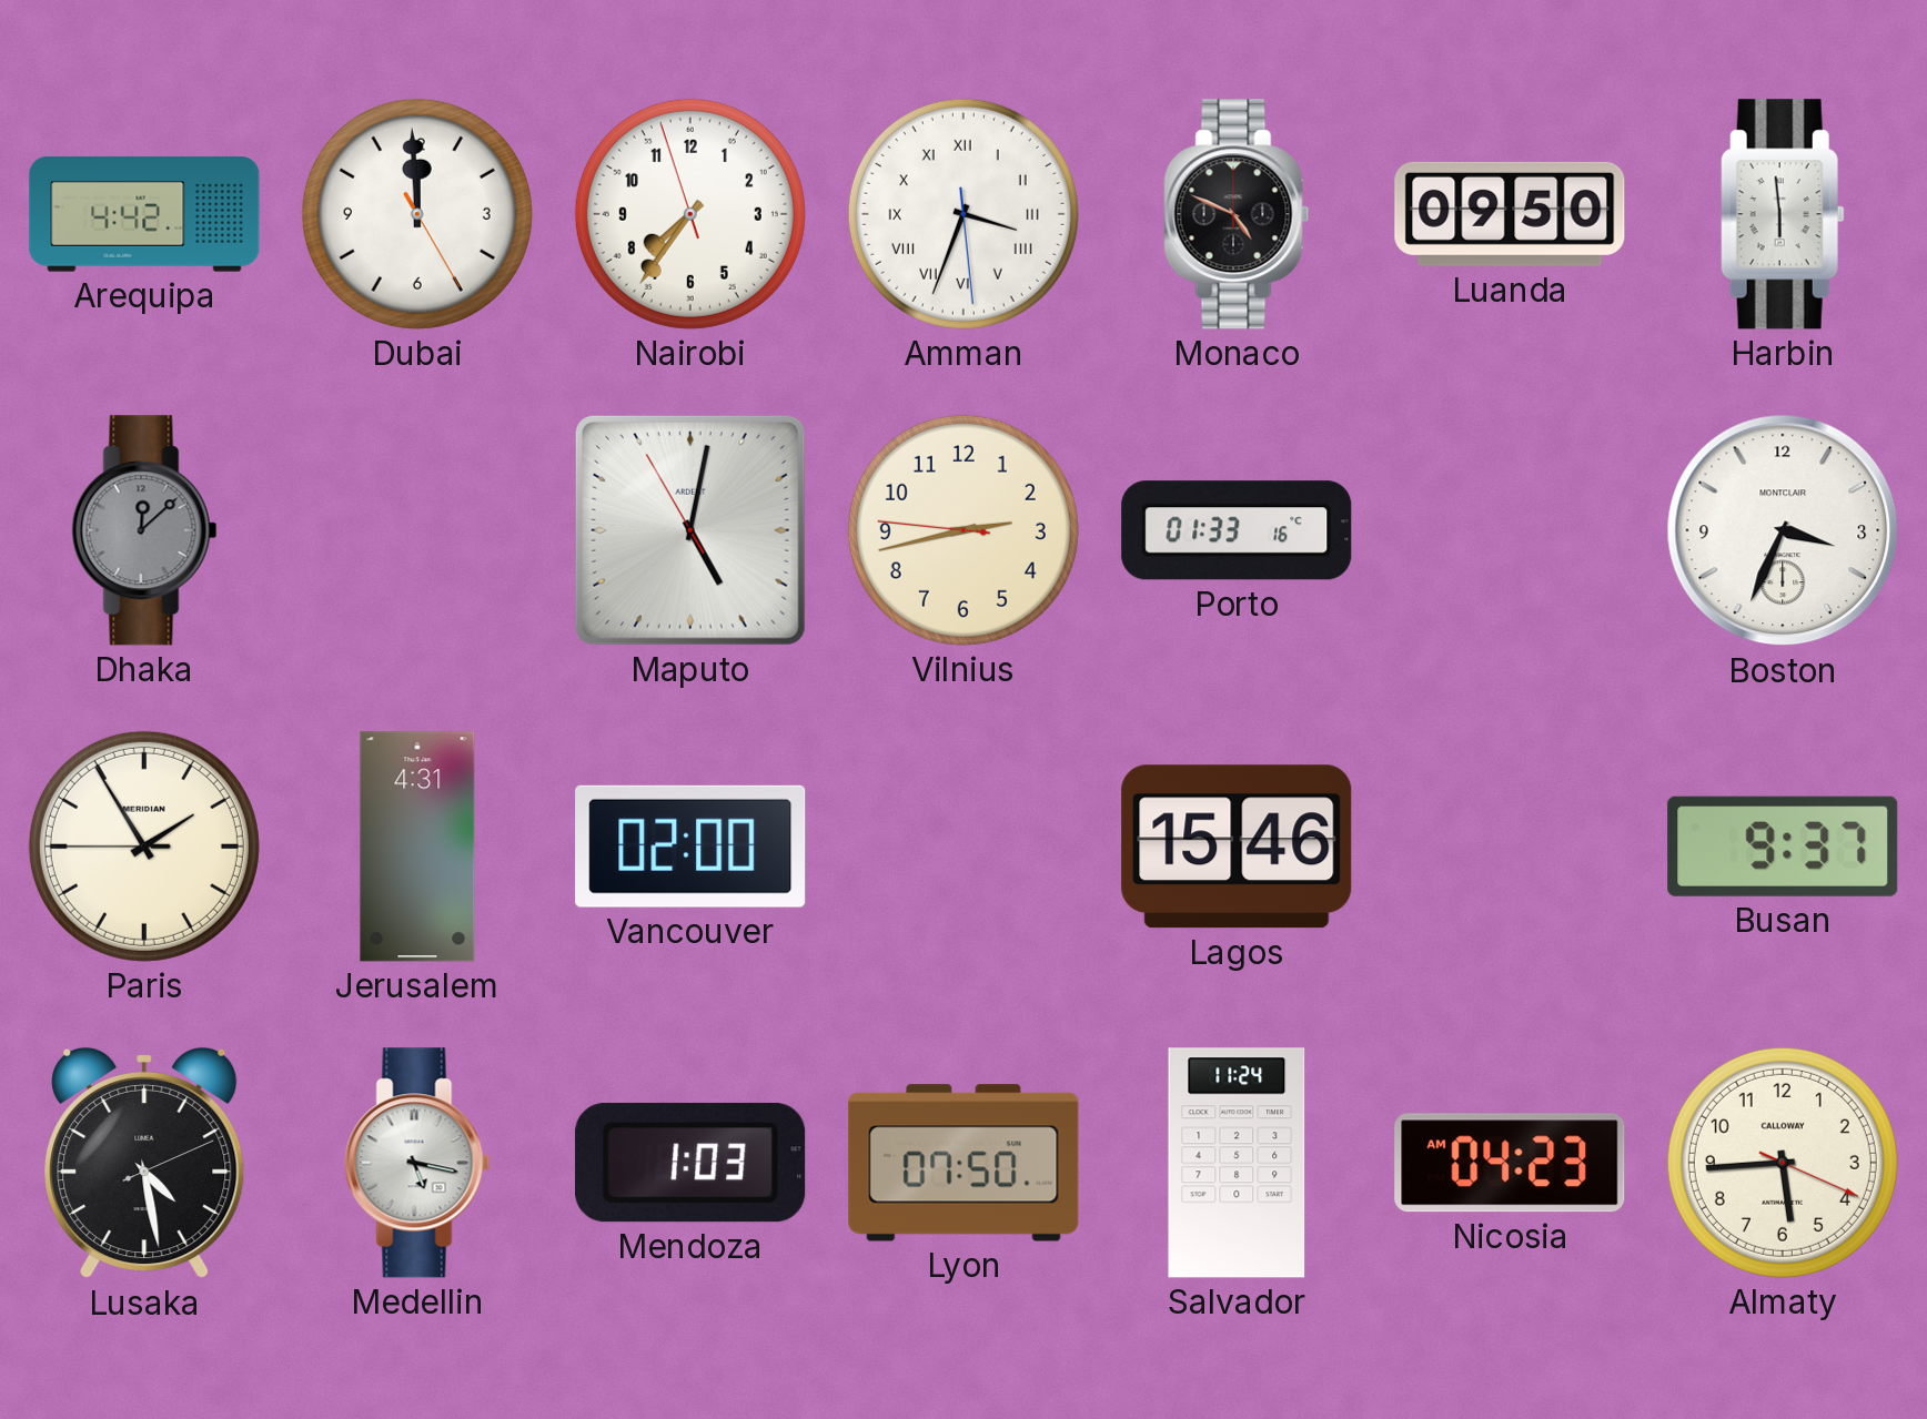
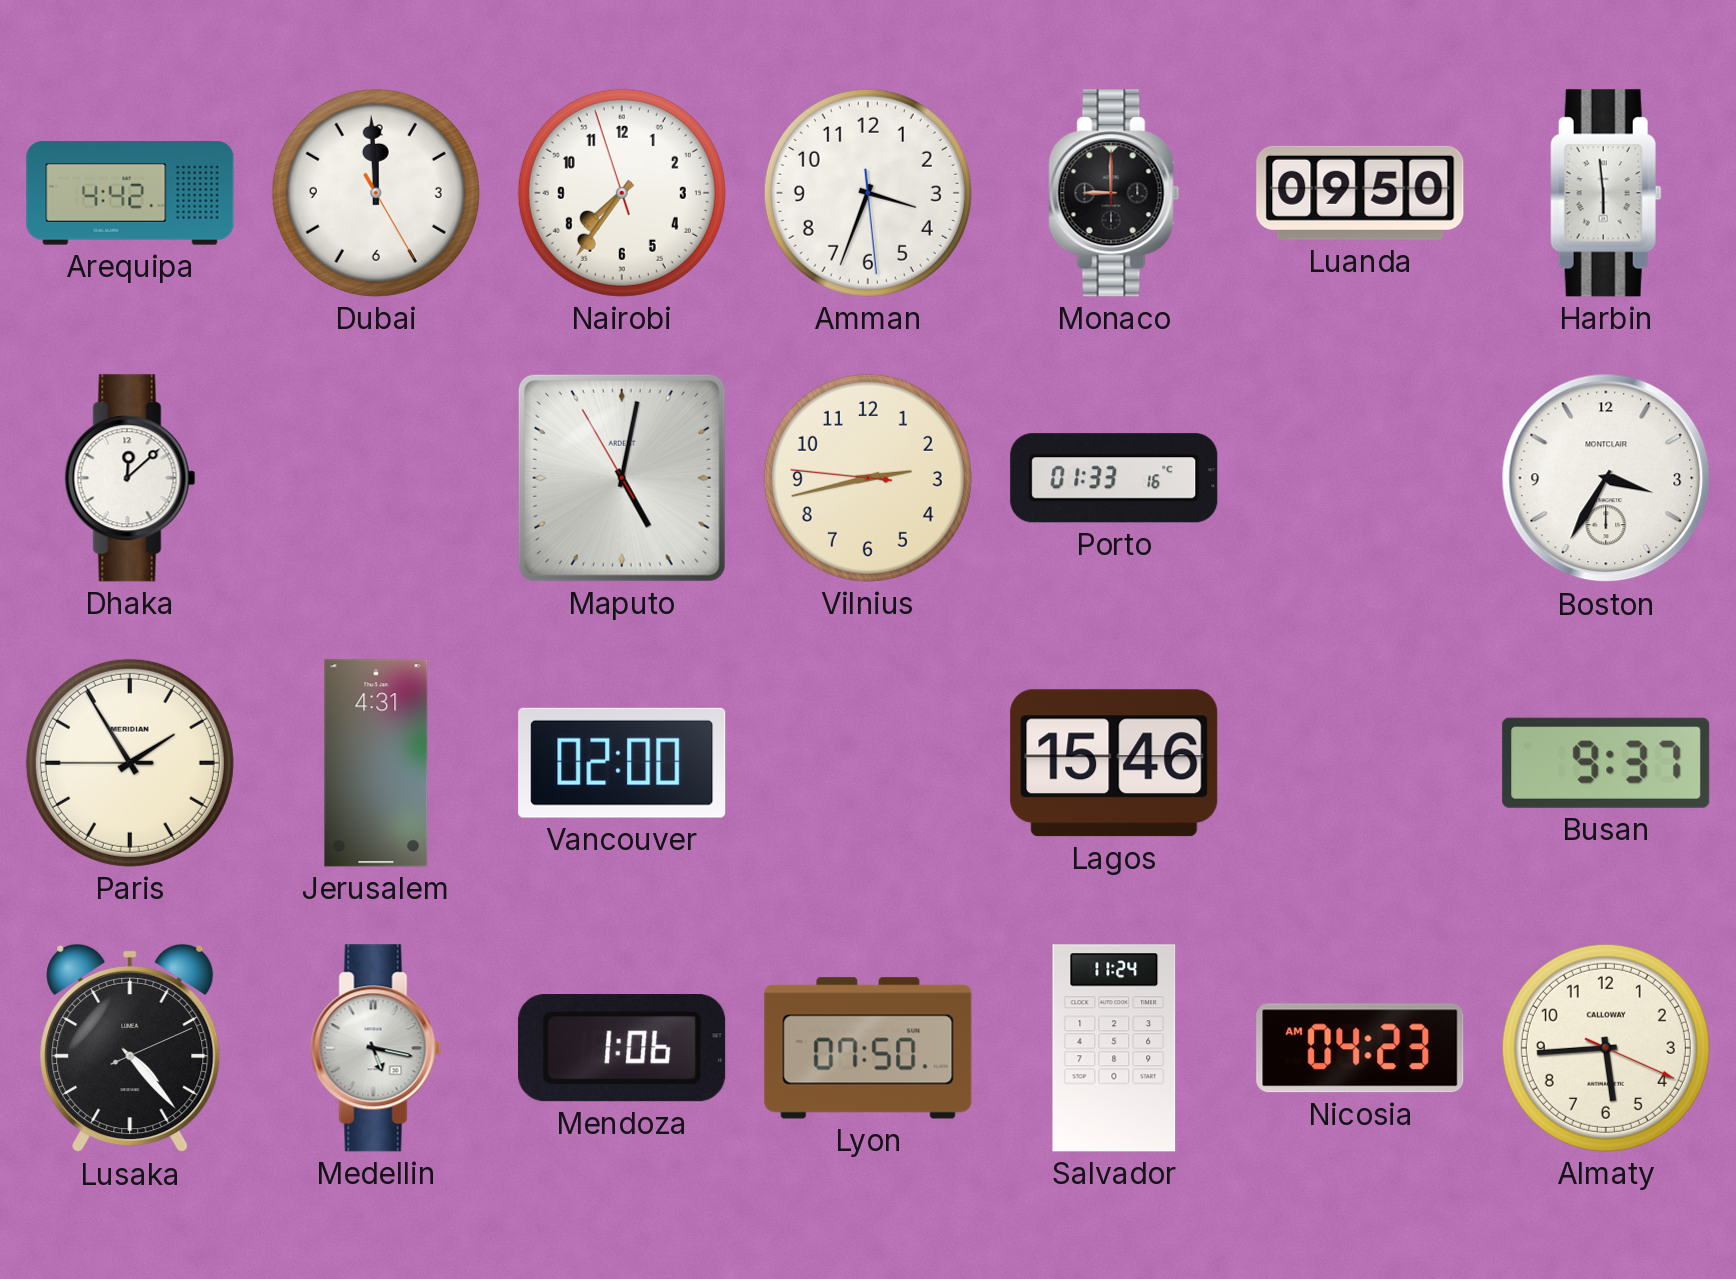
Amman numerals: Roman -> Arabic (868, 193)
Monaco: 4:49 -> 9:00 (1114, 193)
Dhaka dial: grey -> white (130, 478)
Boston: 3:34 -> 3:35 (1606, 478)
Lusaka: 4:28 -> 4:23 (130, 1048)
Mendoza: 1:03 -> 1:06 (622, 1048)
